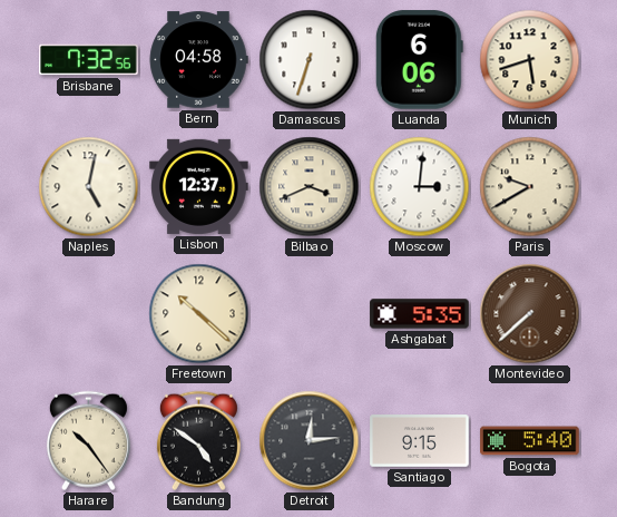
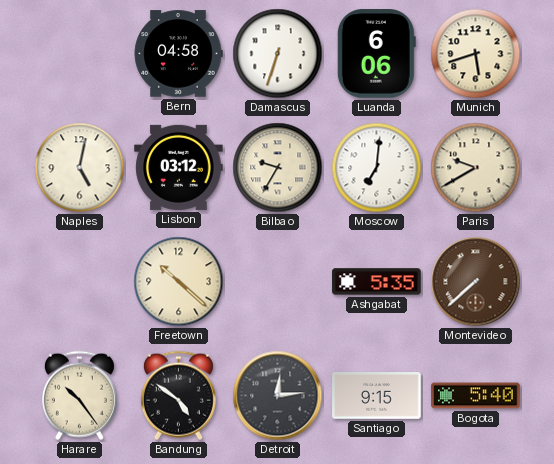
Brisbane: 7:32 -> none (89, 60)
Lisbon: 12:37 -> 03:12 (179, 167)
Bilbao: 3:41 -> 9:35 (278, 168)
Moscow: 3:01 -> 7:01 (377, 168)
